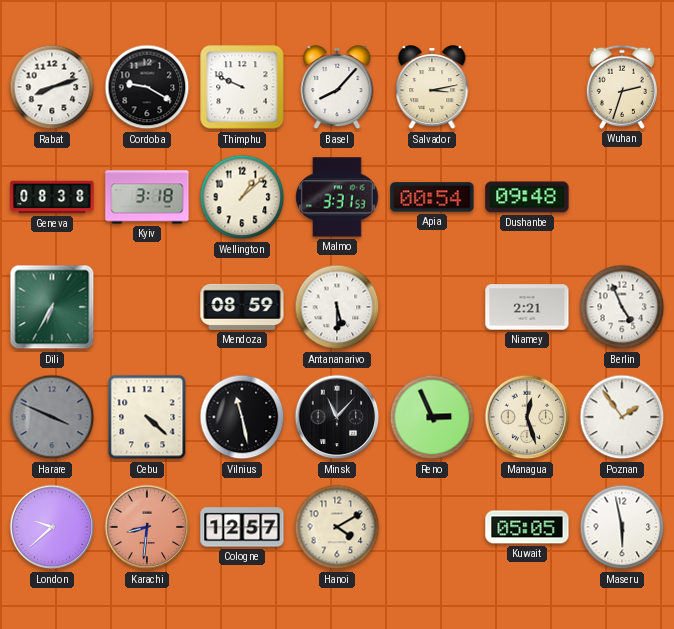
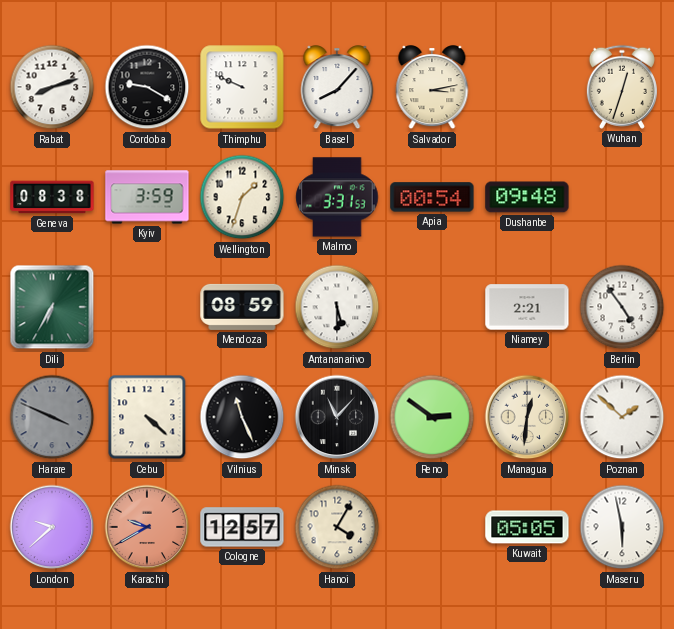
Wuhan: 2:33 -> 12:33 (622, 87)
Kyiv: 3:18 -> 3:59 (147, 197)
Wellington: 1:08 -> 1:33 (242, 197)
Berlin: 4:56 -> 4:54 (622, 307)
Vilnius: 11:28 -> 11:26 (242, 417)
Reno: 2:56 -> 2:51 (432, 417)
Managua: 12:27 -> 12:31 (527, 417)
Poznan: 1:54 -> 1:52 (622, 417)
Karachi: 8:31 -> 9:40 (147, 527)
Hanoi: 4:10 -> 4:05 (337, 527)
